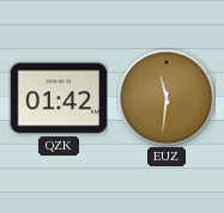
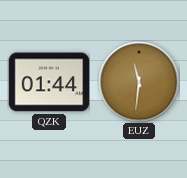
QZK: 01:42 -> 01:44 (49, 82)
